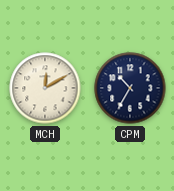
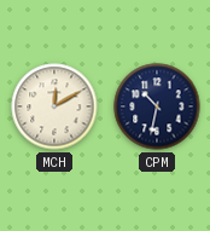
CPM: 10:35 -> 10:32 (157, 106)
